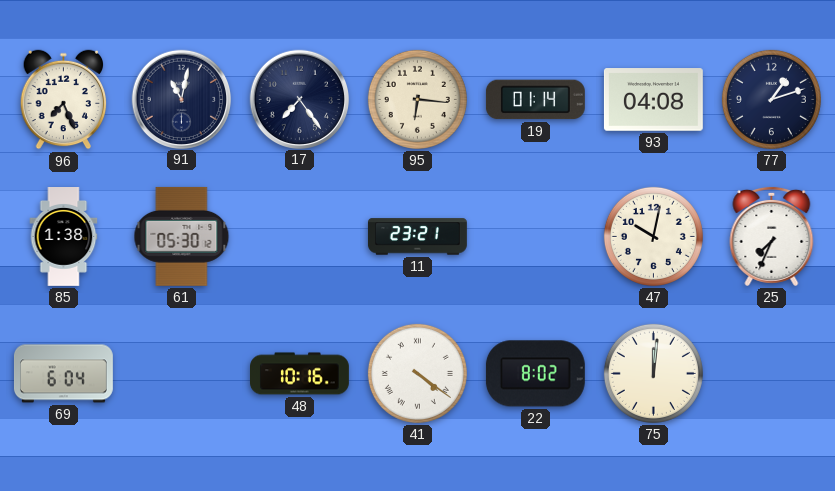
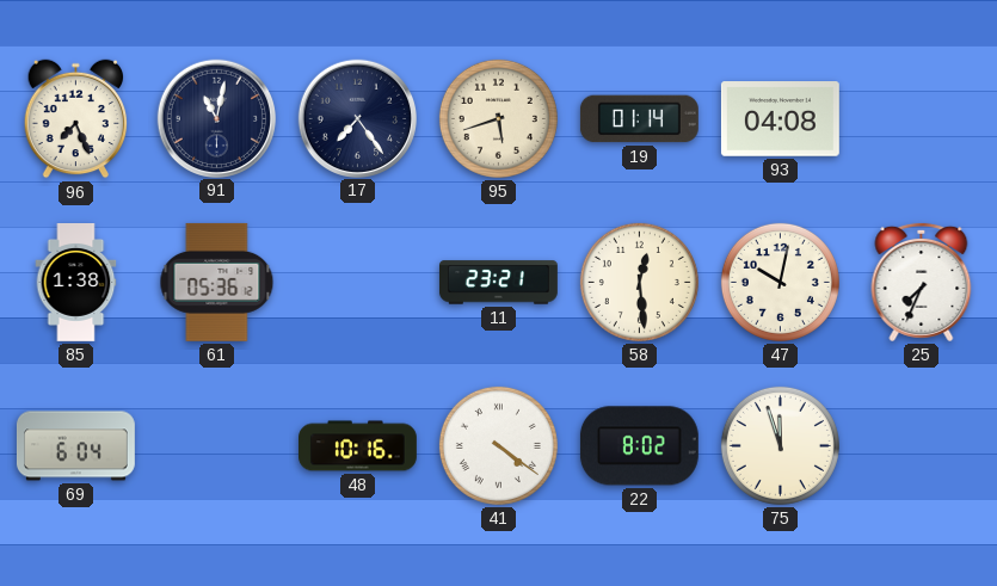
95: 6:16 -> 5:42 (498, 118)
77: 1:12 -> none (771, 99)
61: 05:30 -> 05:36 (217, 282)
58: none -> 12:29 (639, 282)
75: 12:01 -> 11:57 (780, 445)
